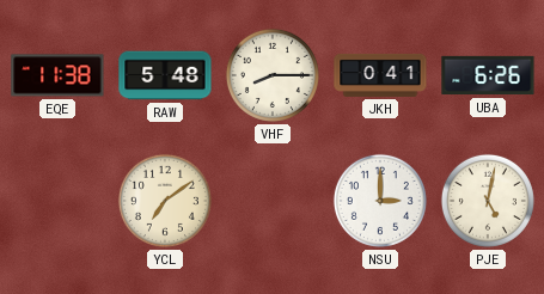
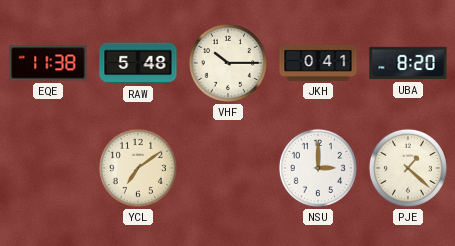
VHF: 8:15 -> 10:15 (228, 63)
UBA: 6:26 -> 8:20 (408, 63)
PJE: 5:02 -> 1:22 (408, 168)
